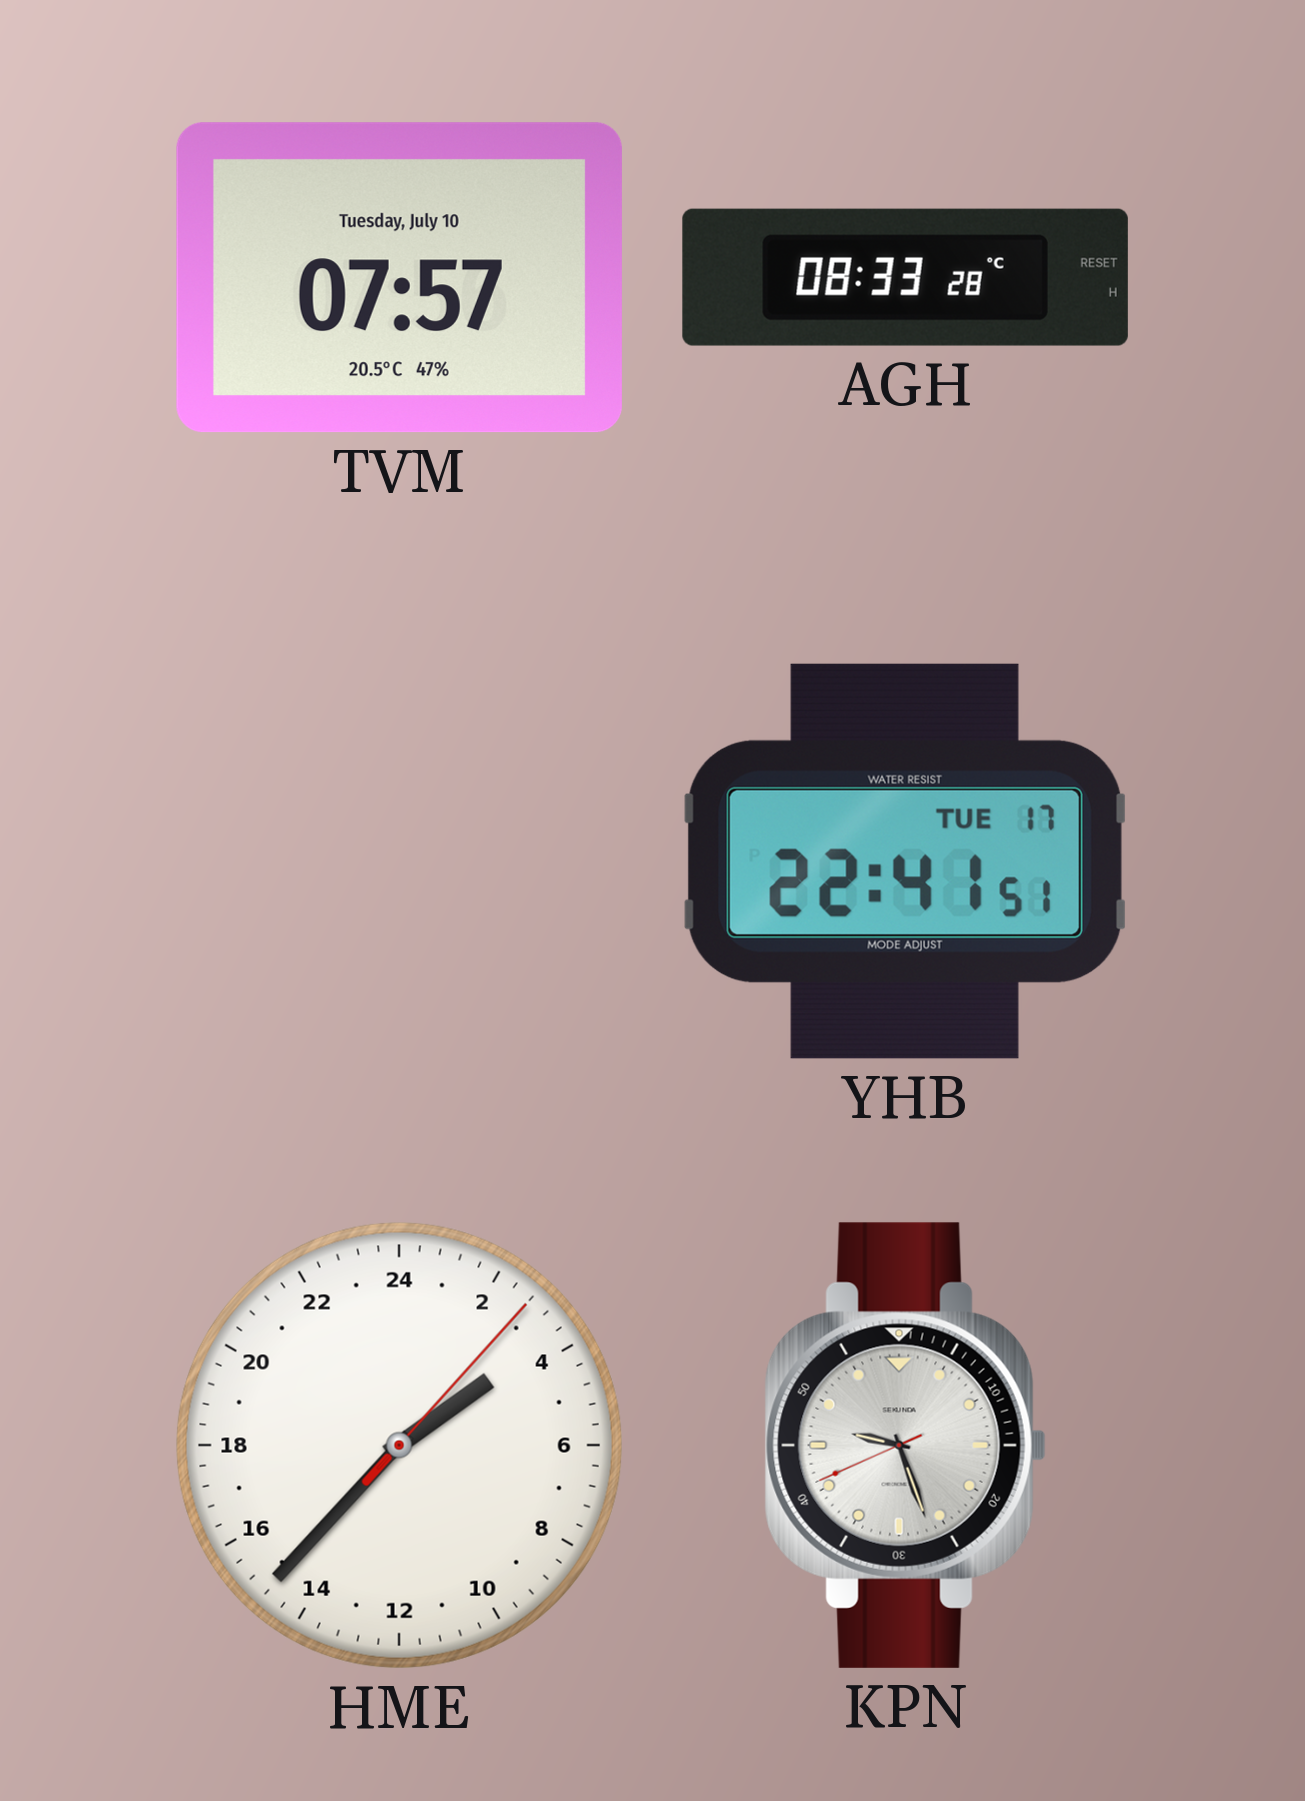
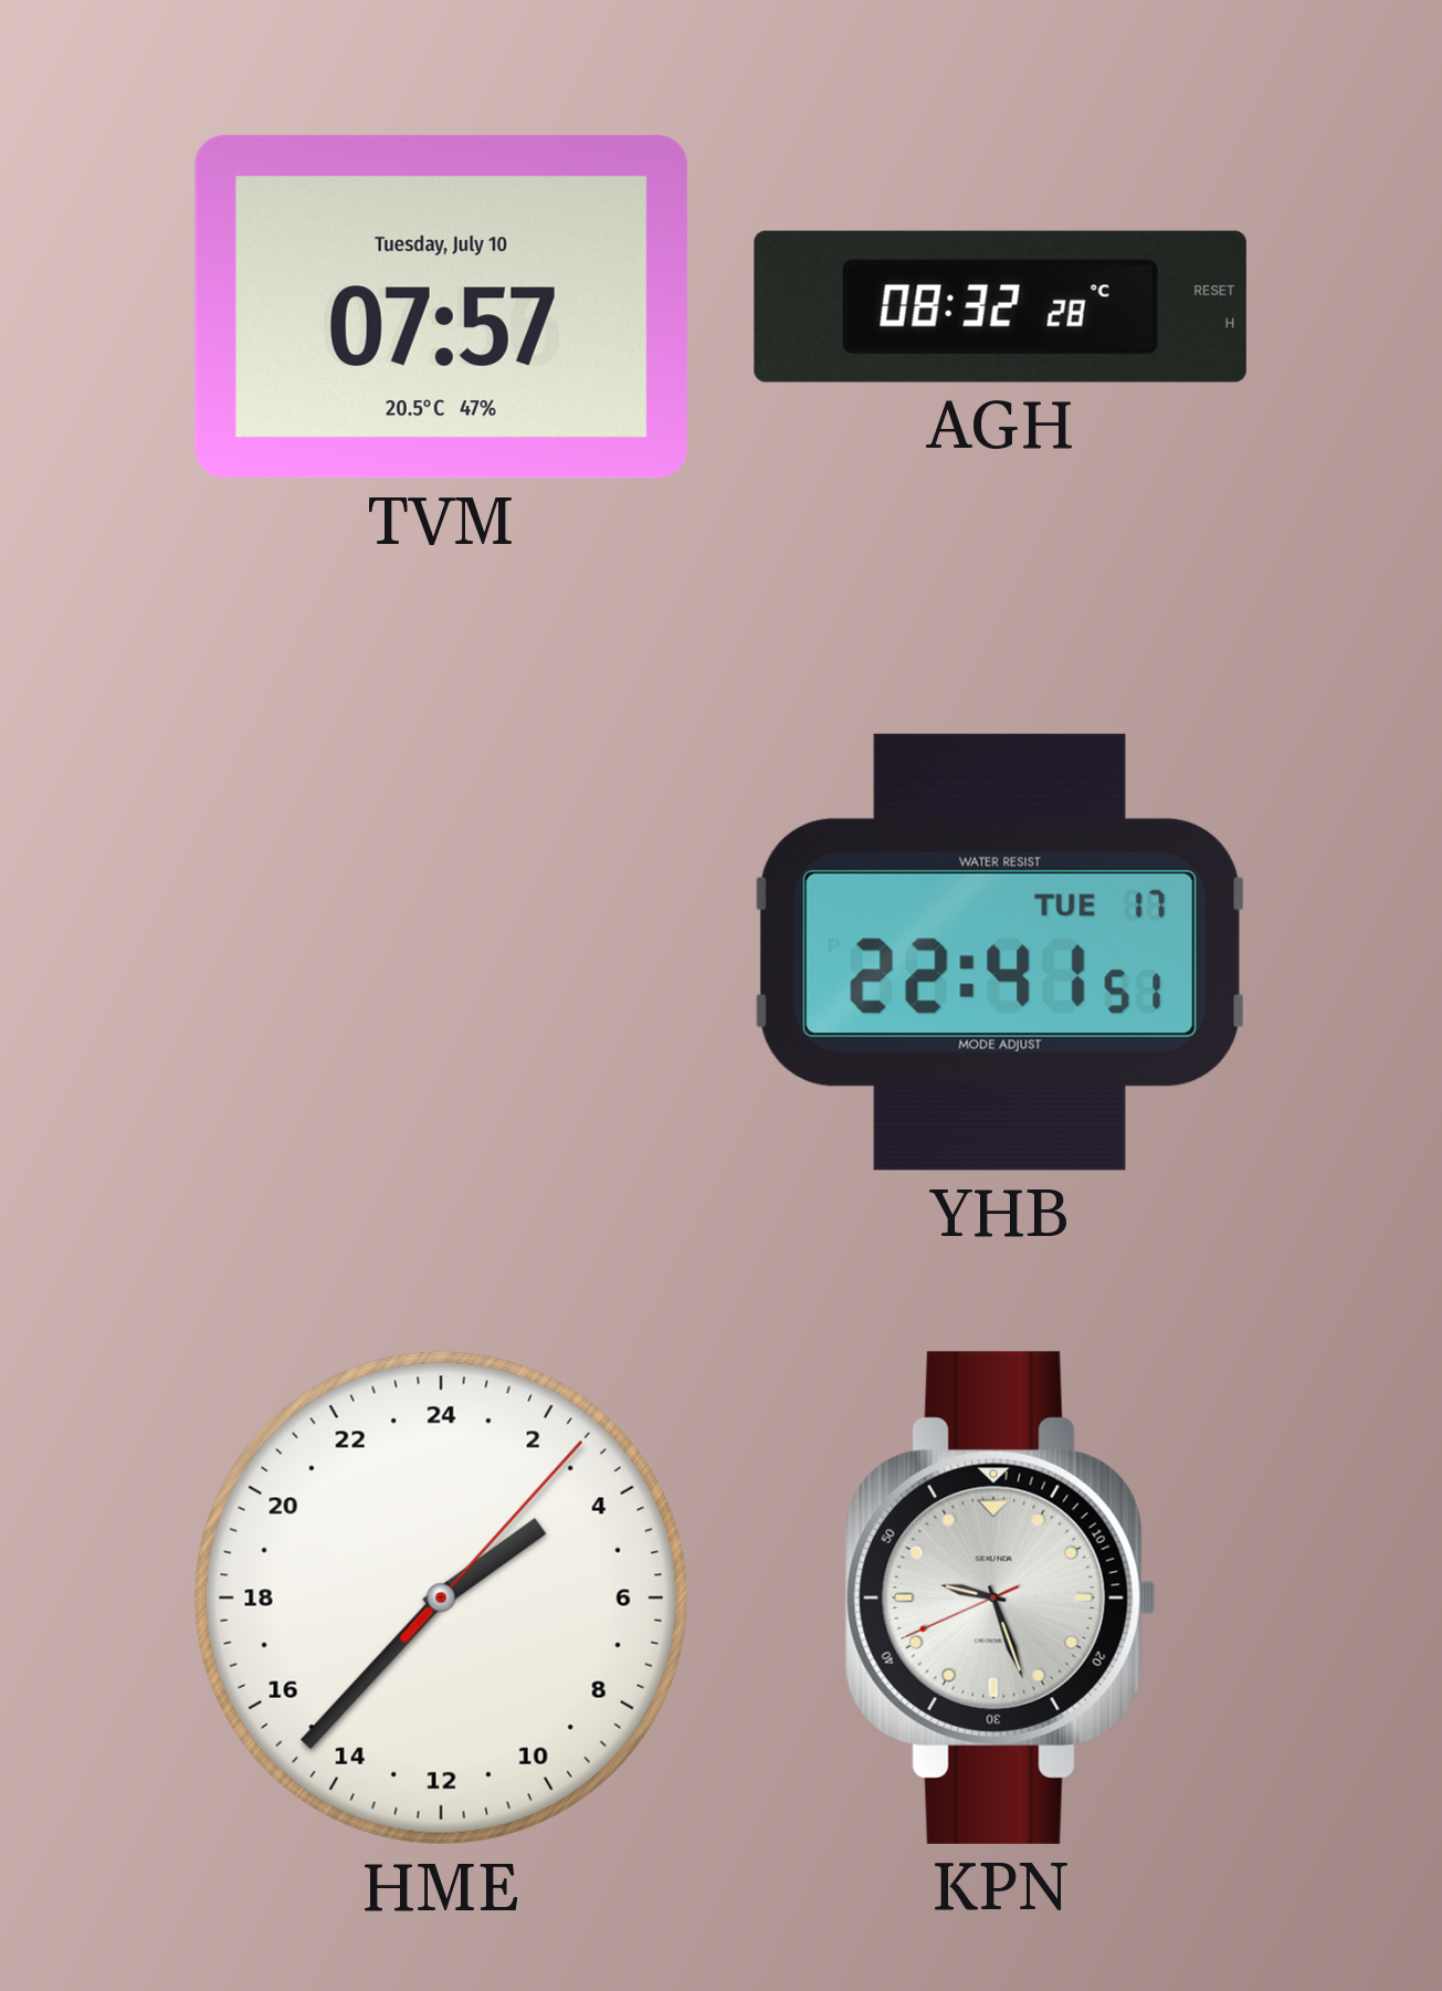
AGH: 08:33 -> 08:32 (1000, 306)
